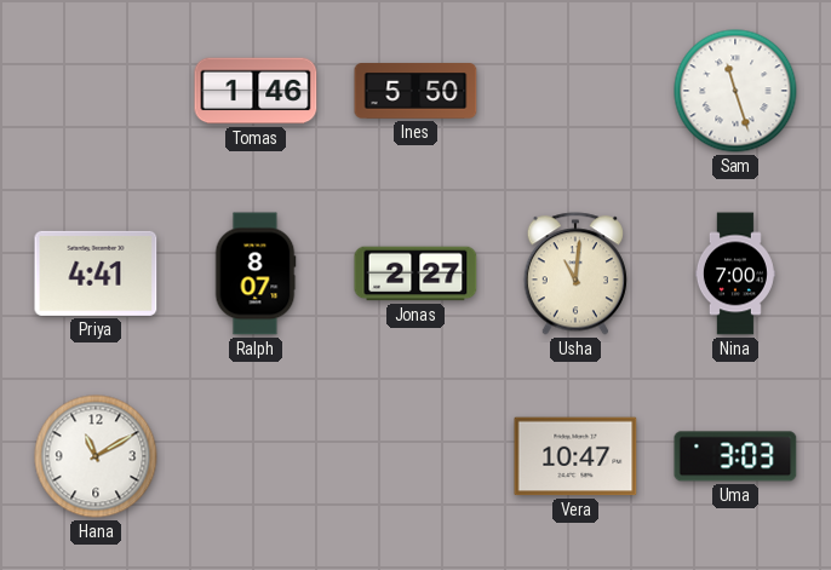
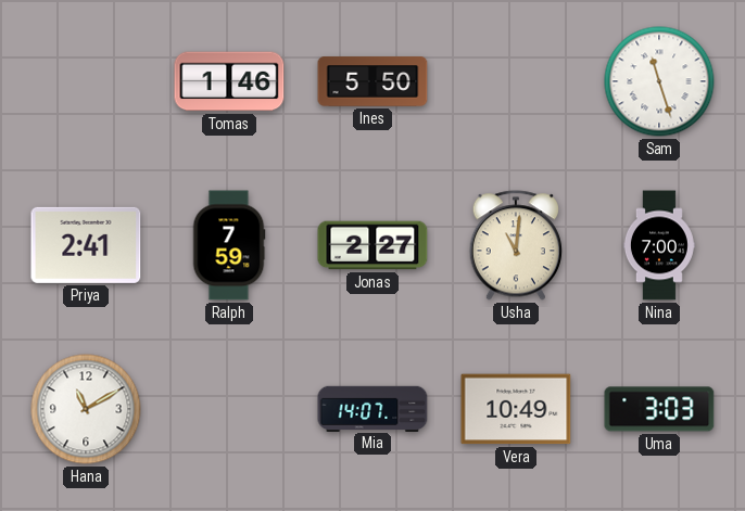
Priya: 4:41 -> 2:41 (86, 245)
Ralph: 8:07 -> 7:59 (229, 245)
Mia: none -> 14:07 (372, 408)
Vera: 10:47 -> 10:49 (516, 409)
